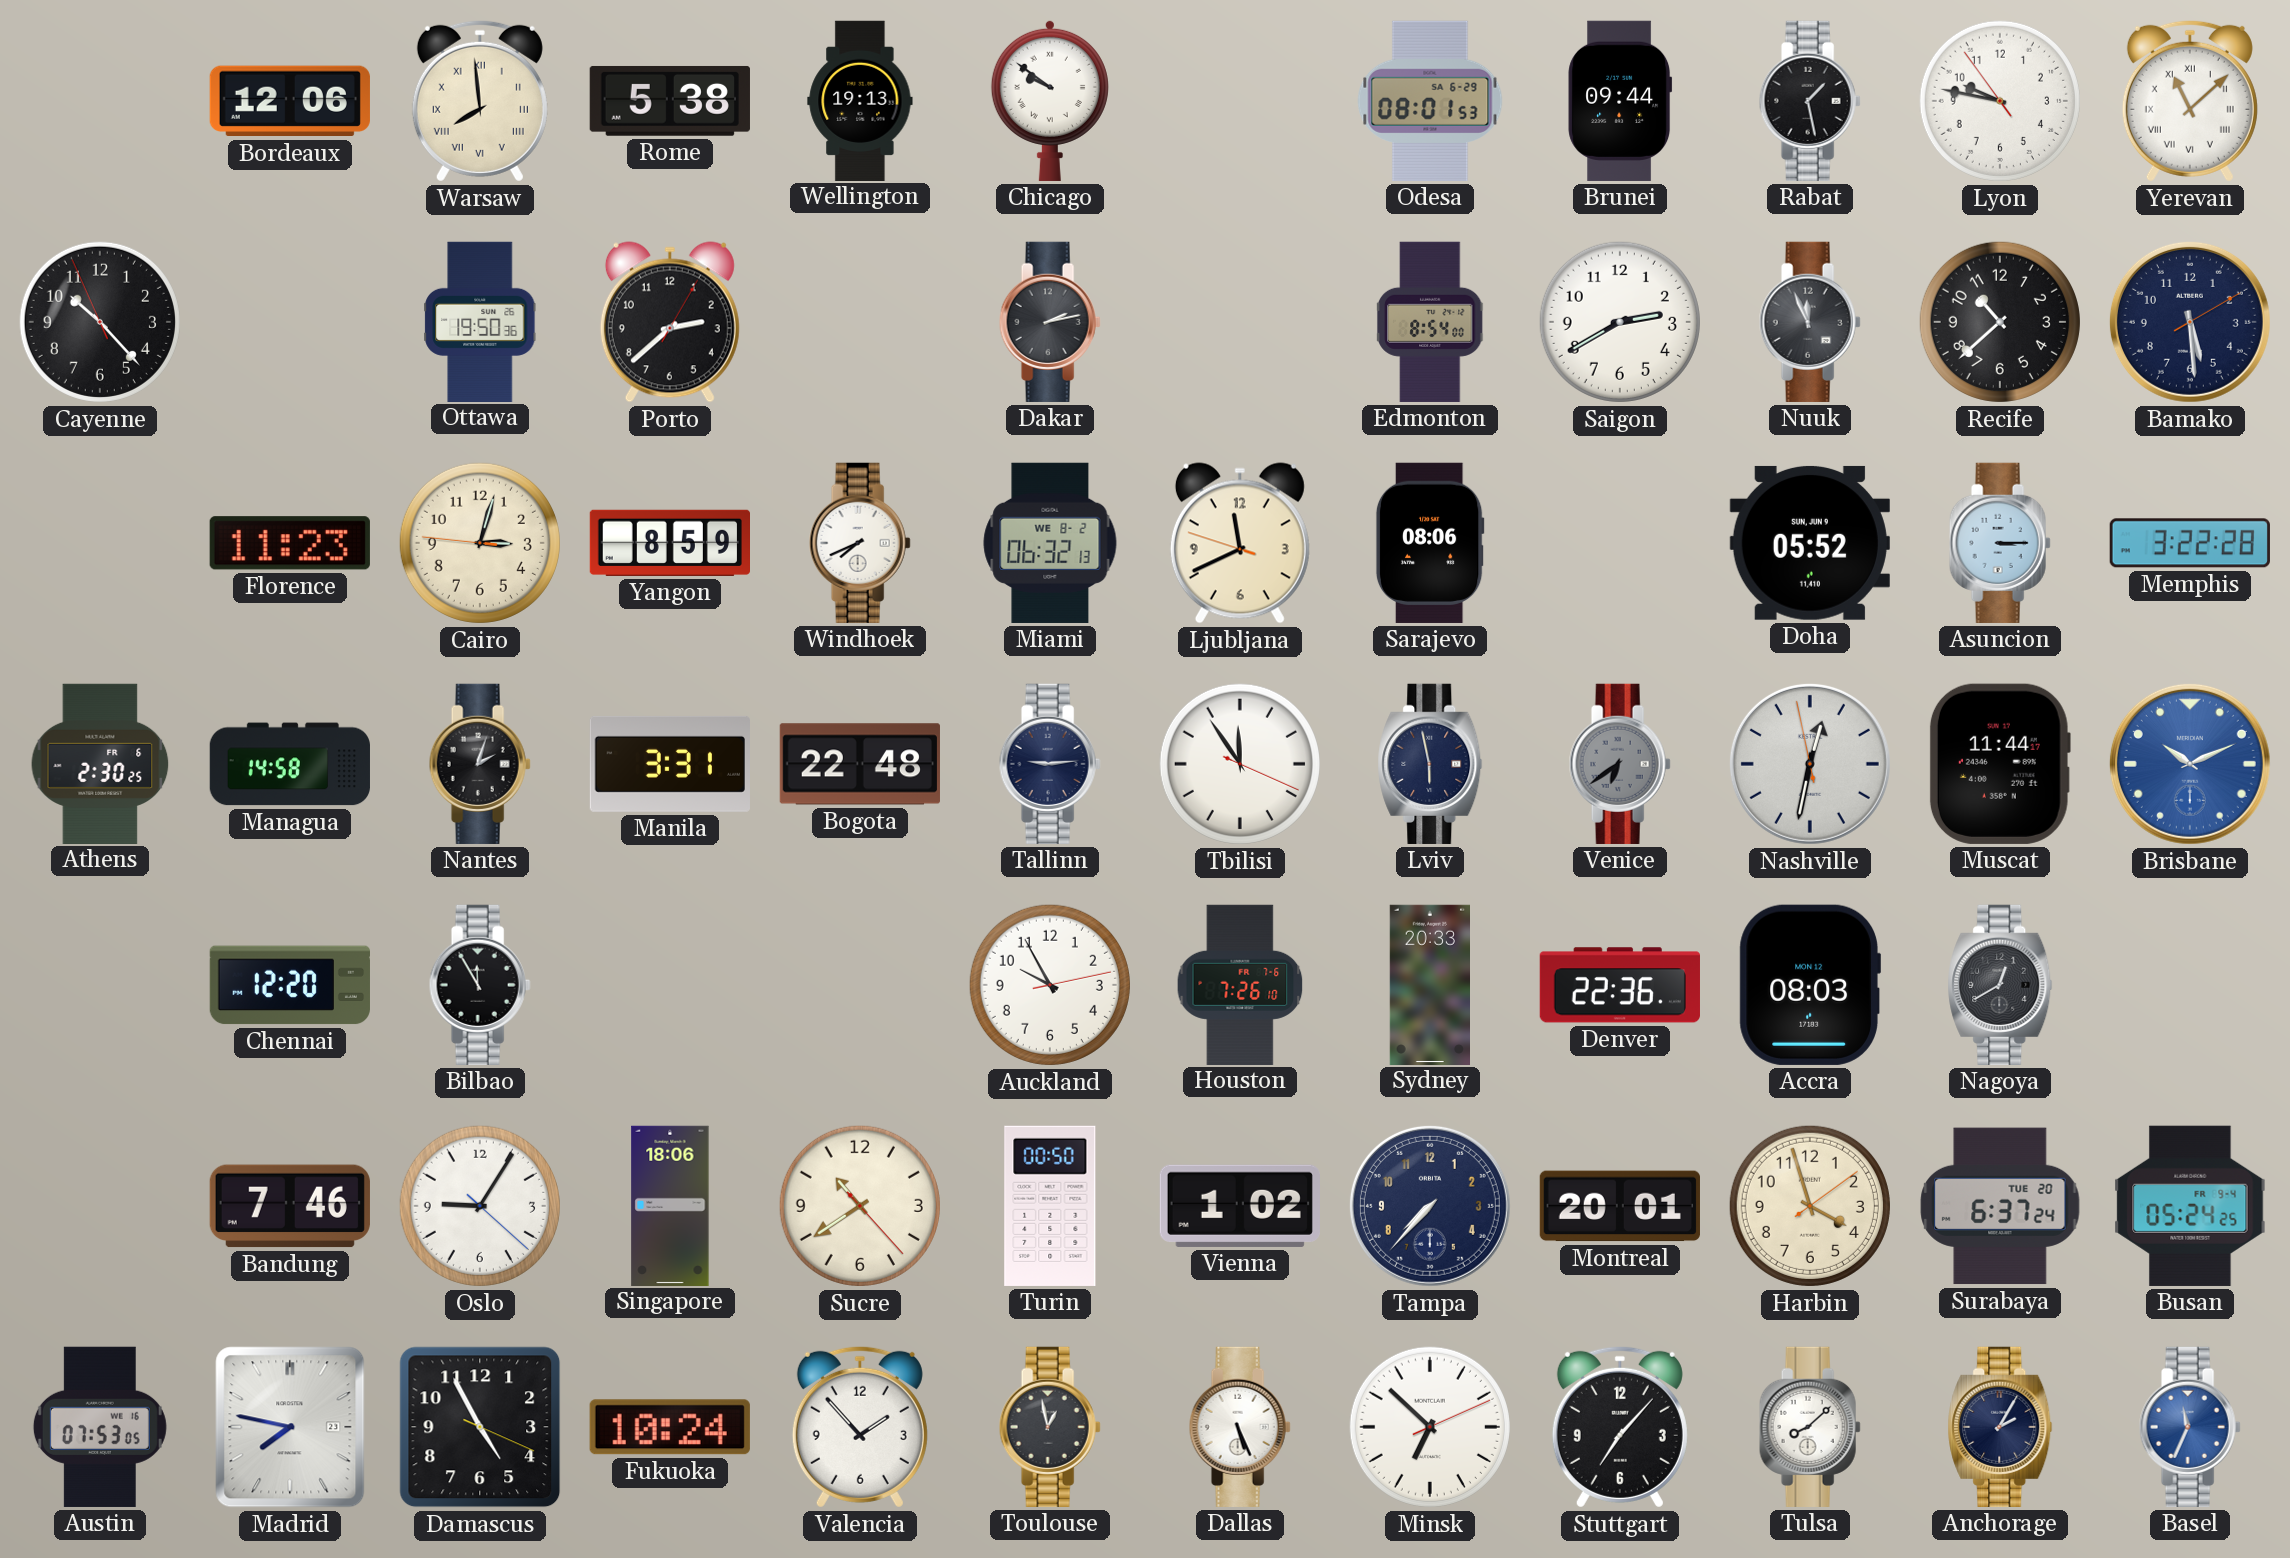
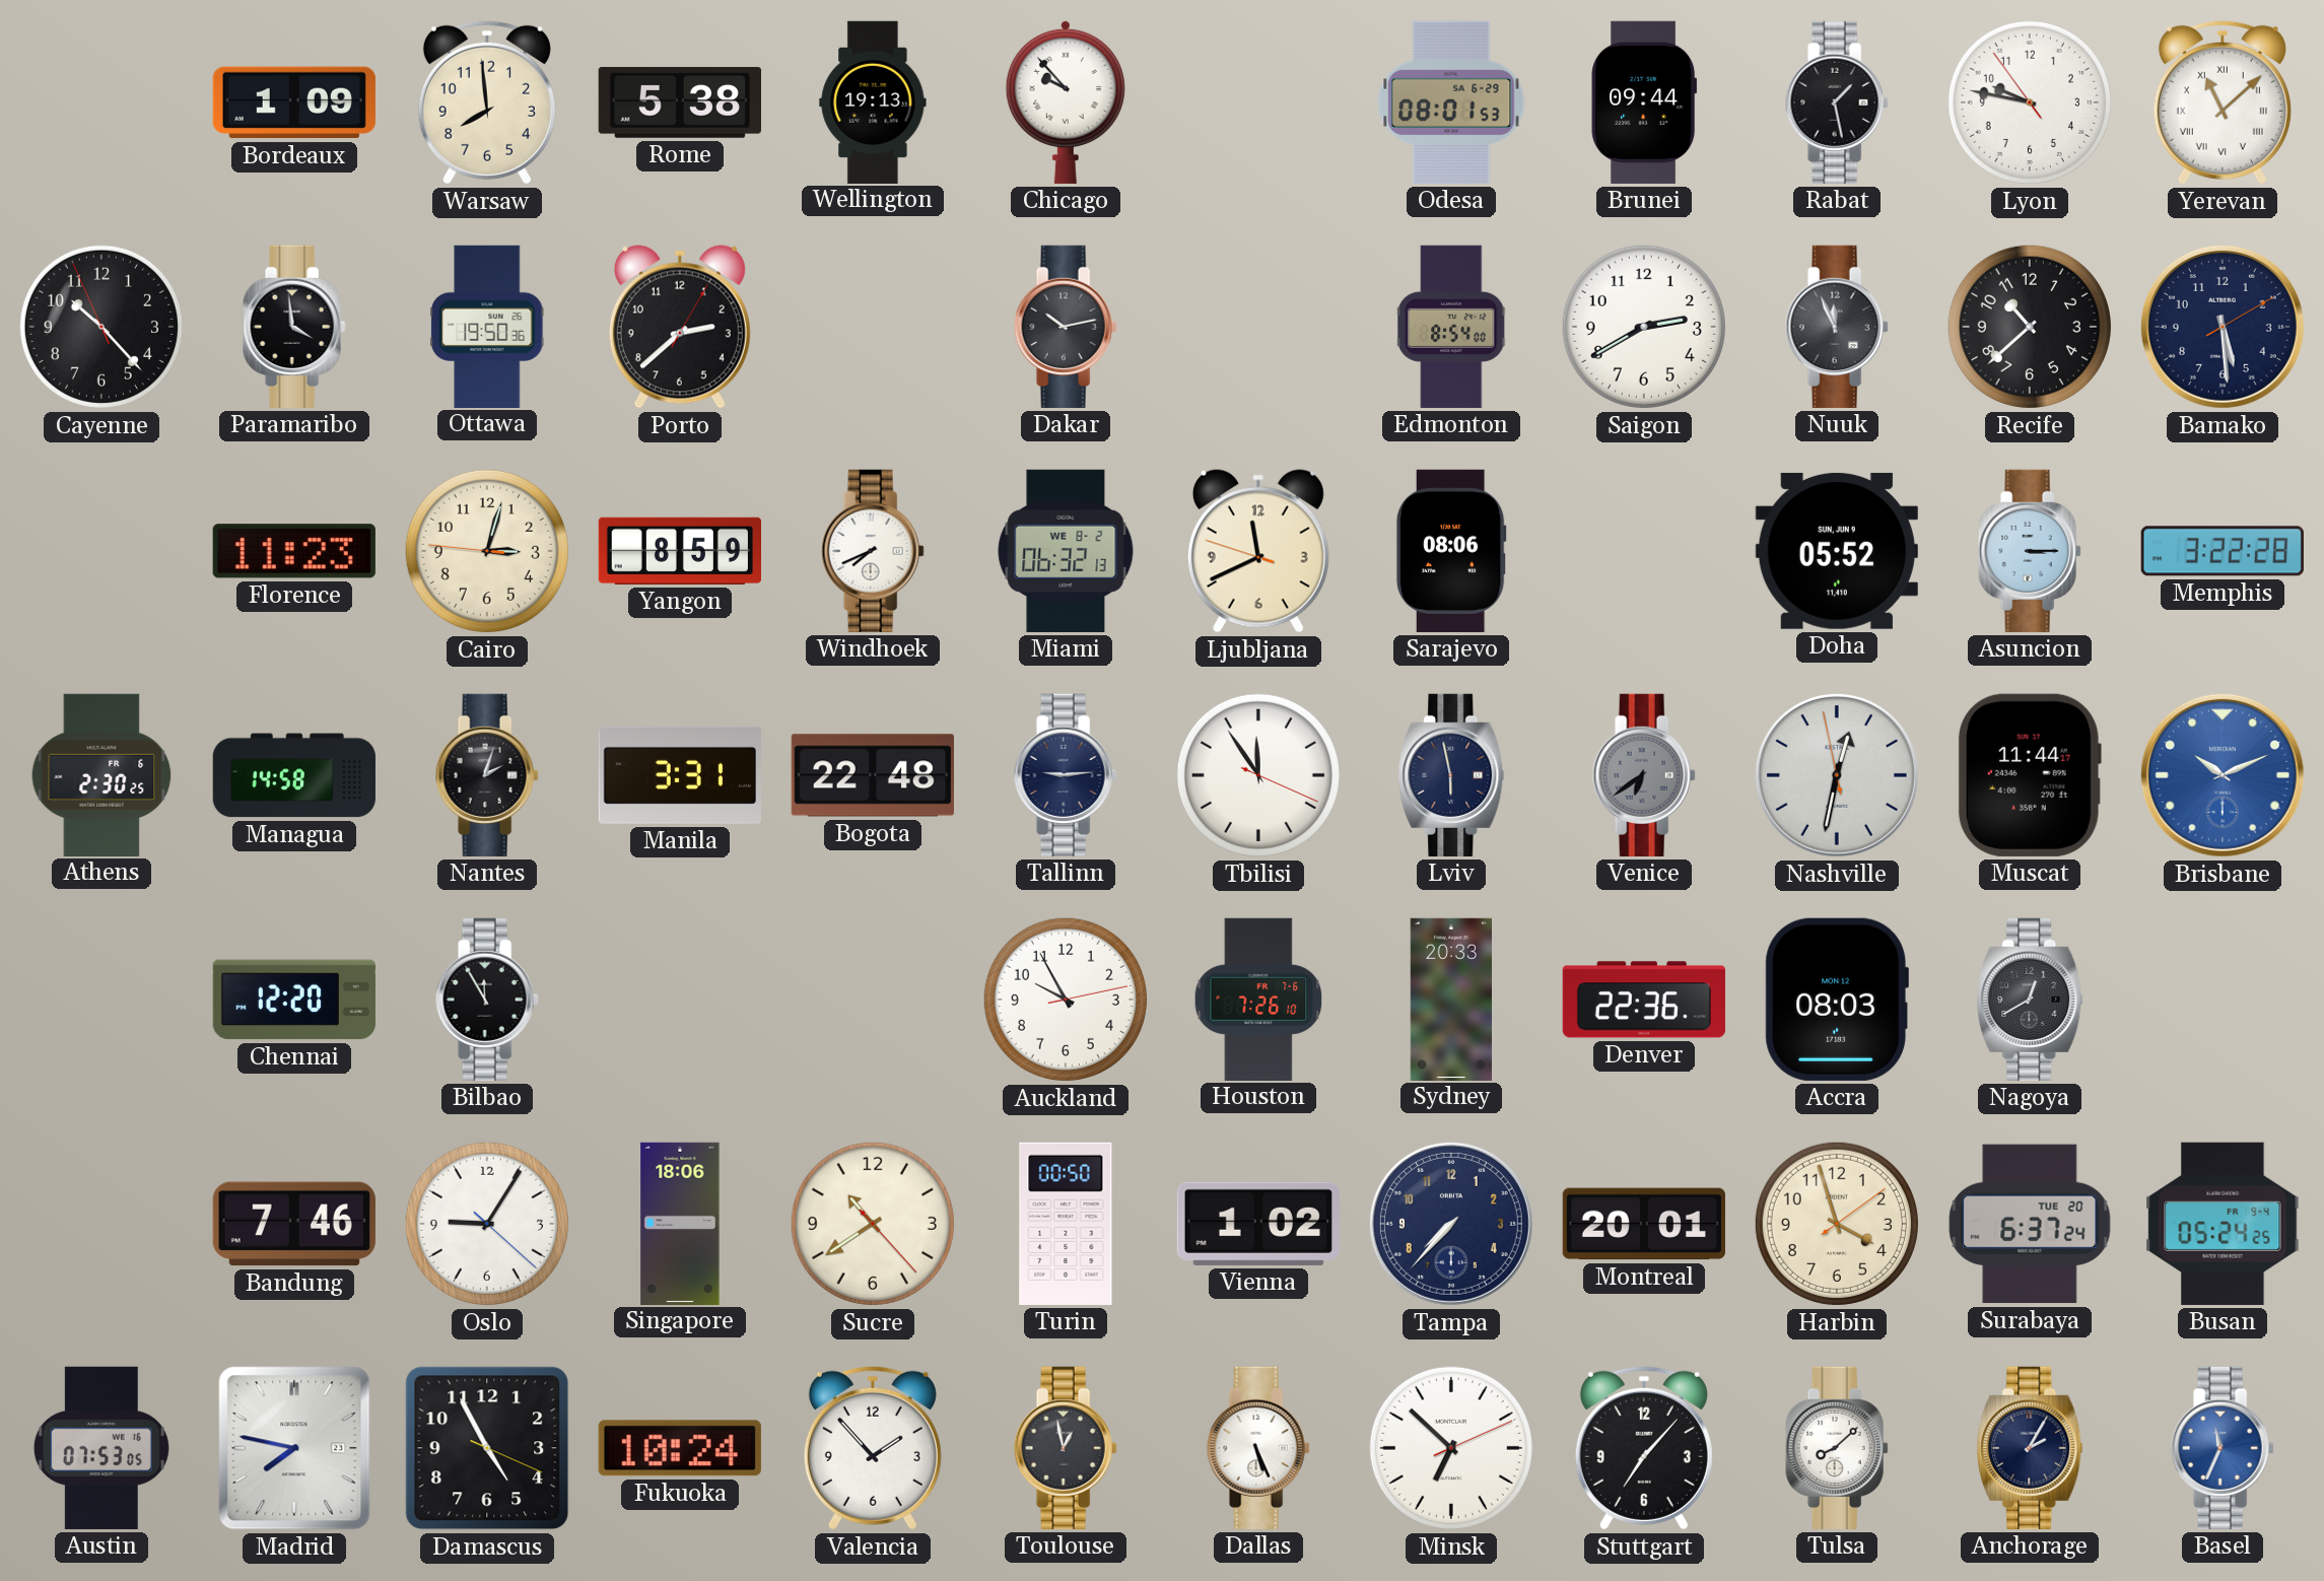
Bordeaux: 12:06 -> 1:09 (294, 102)
Warsaw numerals: Roman -> Arabic (487, 102)
Chicago: 9:51 -> 9:53 (1066, 101)
Paramaribo: none -> 3:59 (294, 327)
Dakar: 2:13 -> 10:13 (1066, 327)
